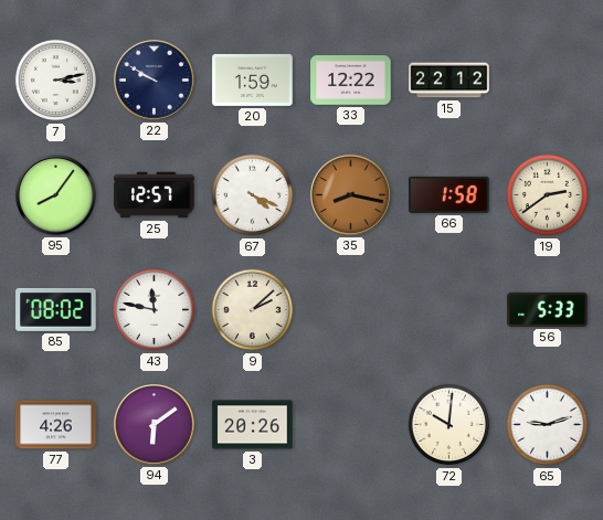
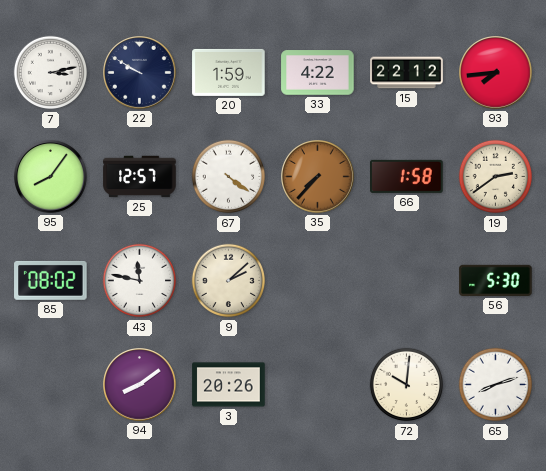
33: 12:22 -> 4:22 (318, 73)
93: none -> 7:44 (496, 73)
67: 4:19 -> 4:21 (229, 177)
35: 8:17 -> 7:37 (318, 177)
56: 5:33 -> 5:30 (496, 280)
77: 4:26 -> none (56, 425)
94: 6:09 -> 8:09 (140, 385)
65: 9:12 -> 8:12 (496, 385)
